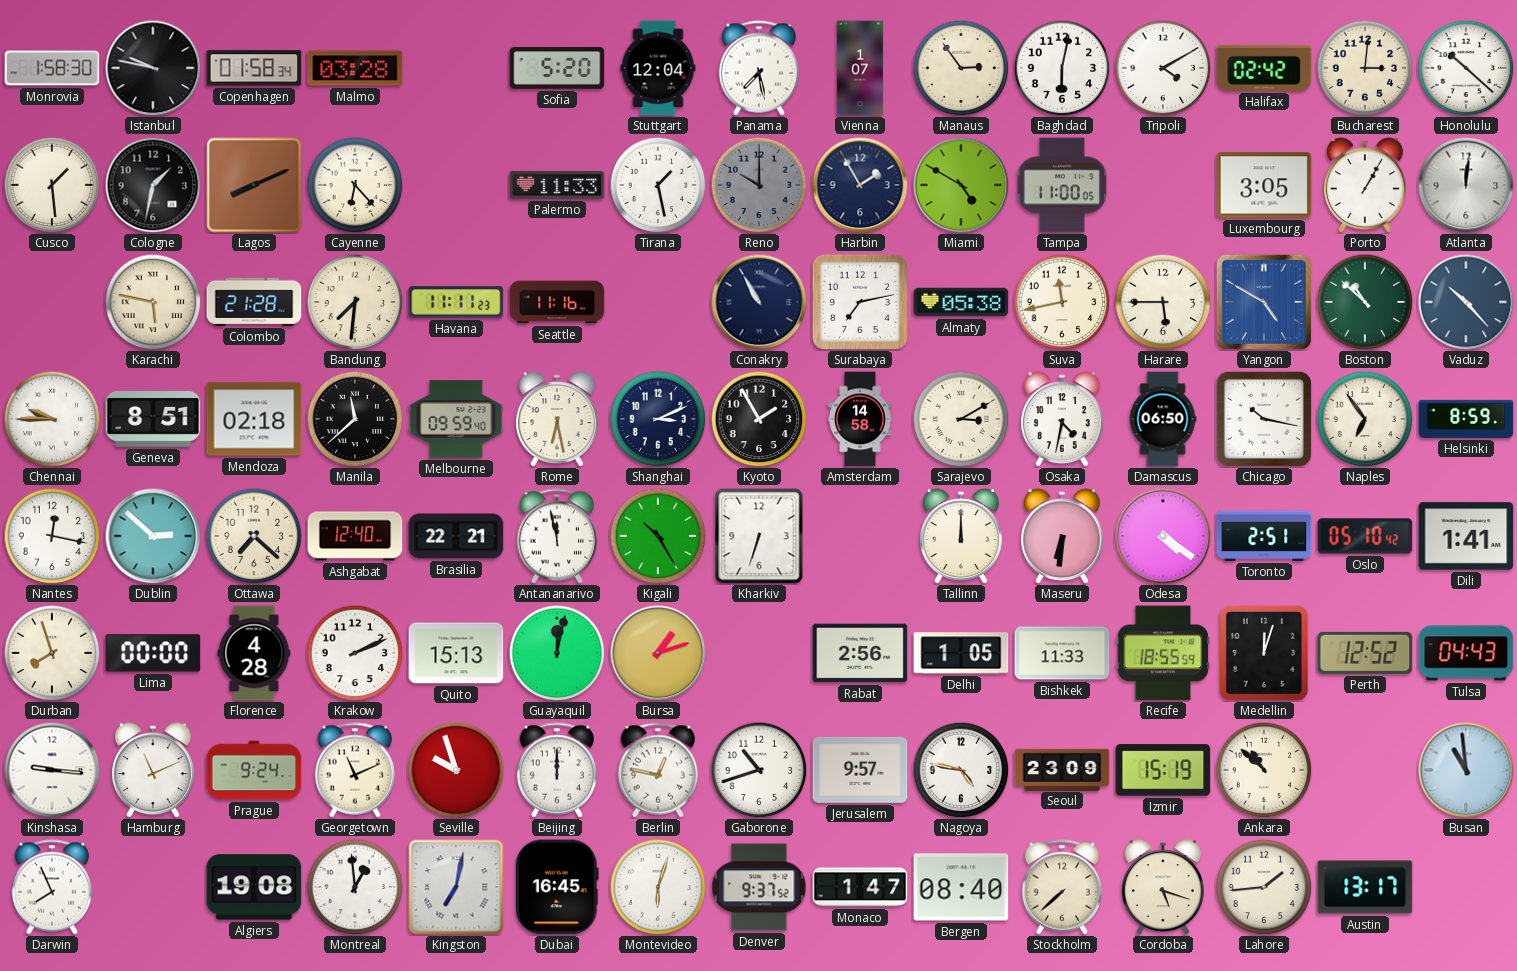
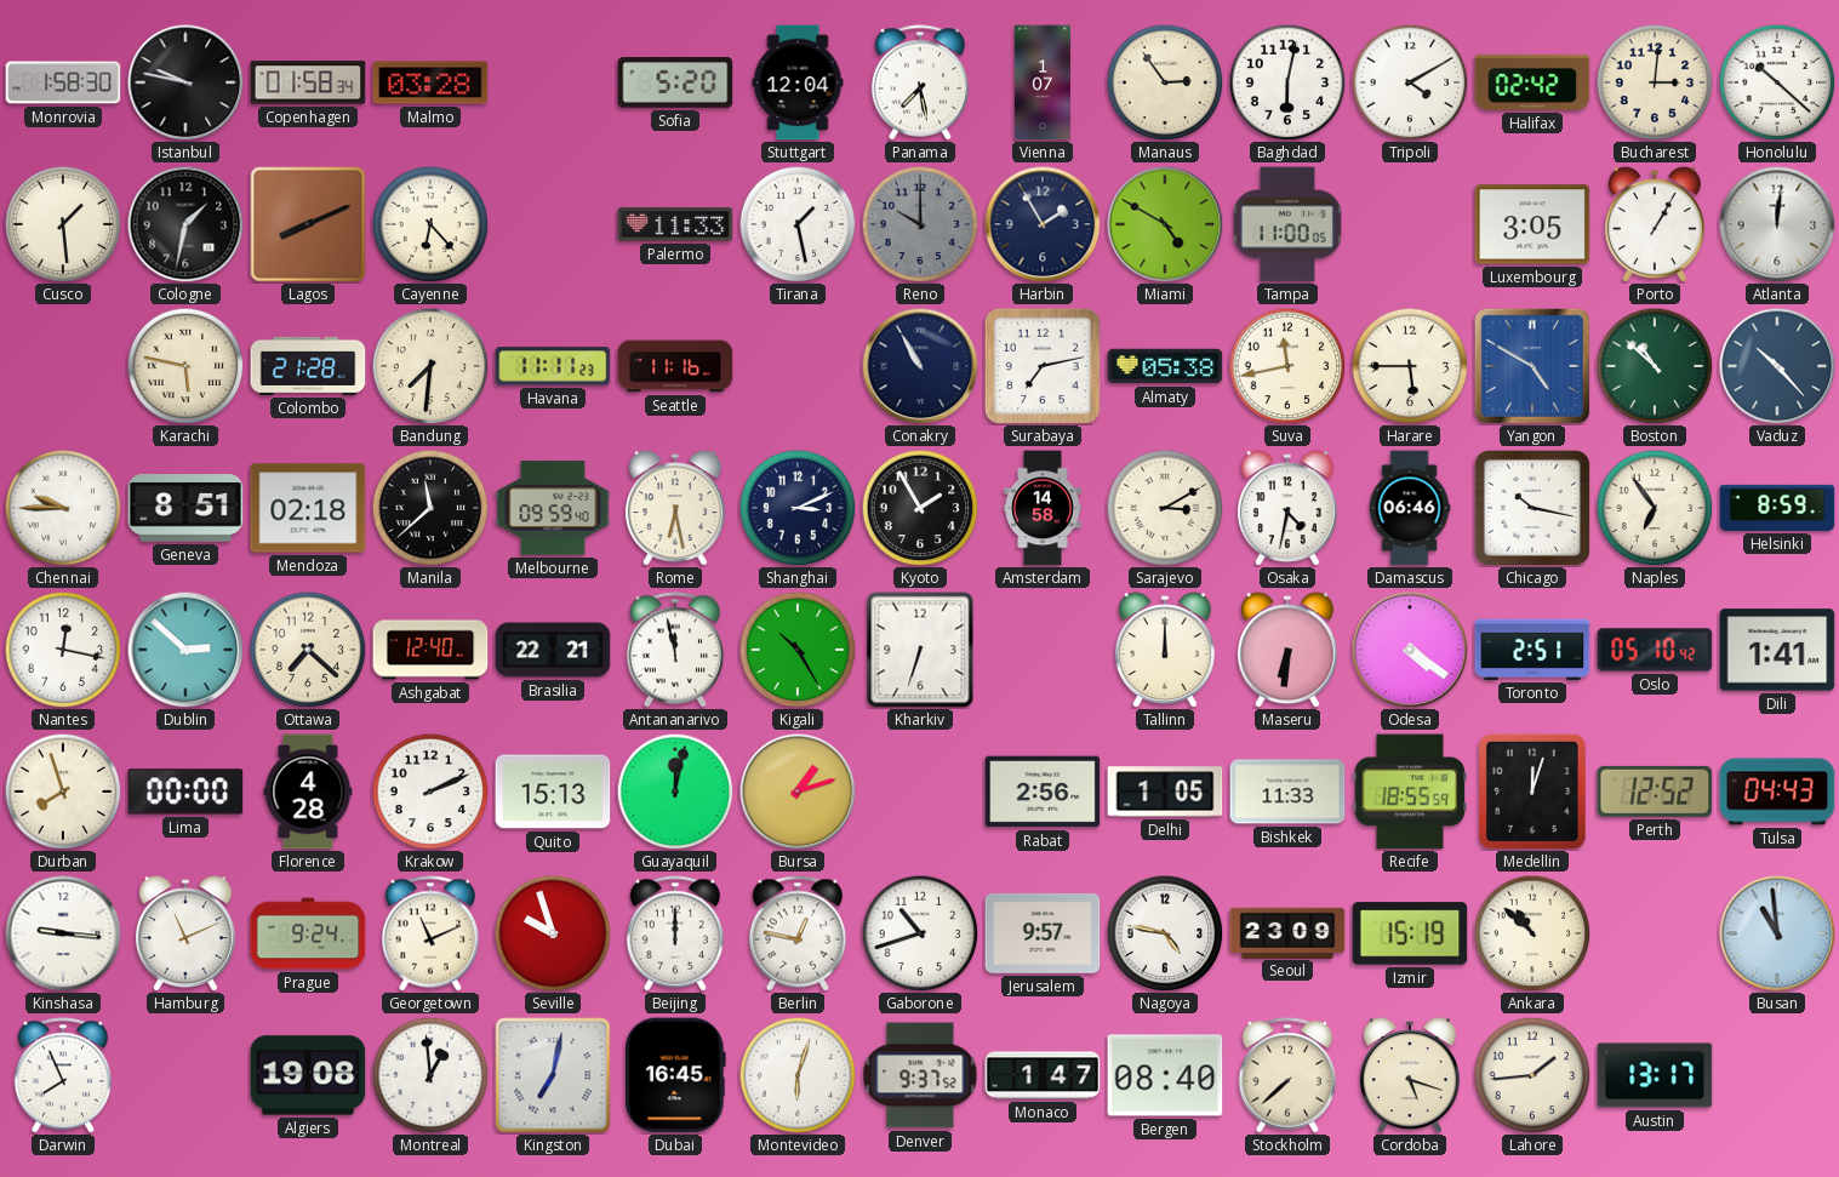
Damascus: 06:50 -> 06:46 (1410, 508)
